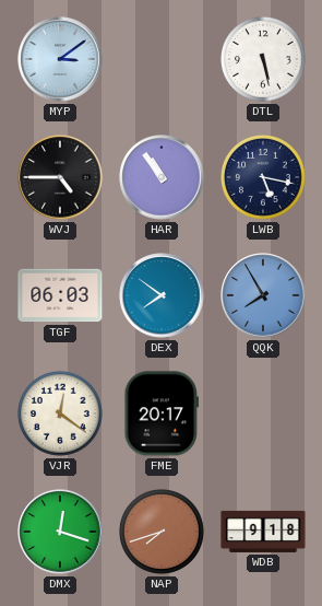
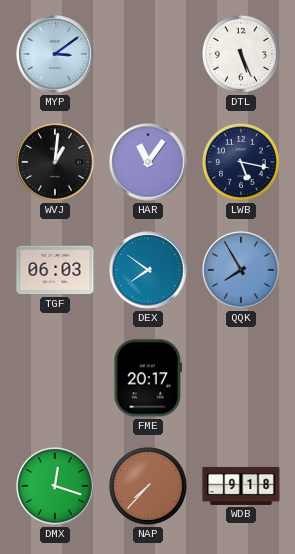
DTL: 5:28 -> 5:26 (242, 55)
WVJ: 4:45 -> 1:01 (55, 162)
HAR: 10:54 -> 11:06 (148, 162)
VJR: 12:21 -> none (61, 415)
NAP: 7:42 -> 7:37 (149, 487)
